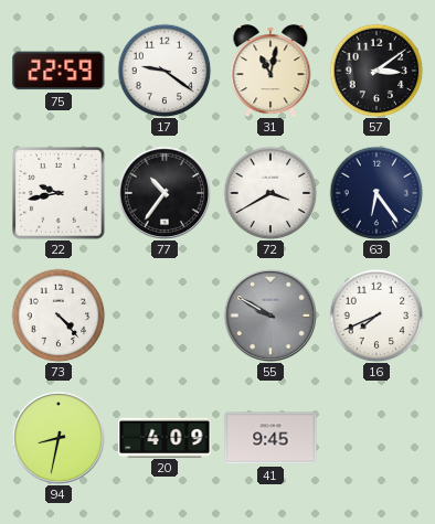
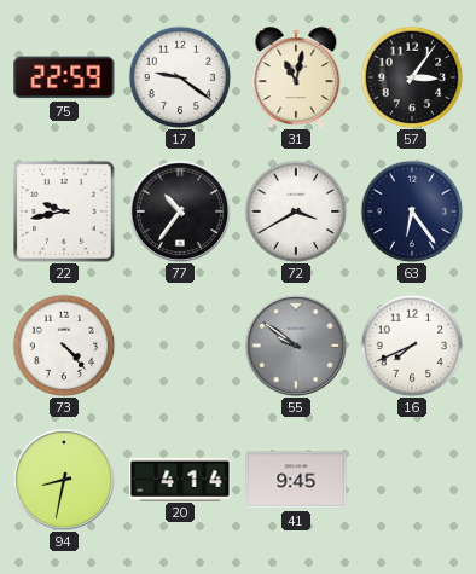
57: 3:09 -> 3:06 (412, 77)
55: 9:50 -> 9:51 (296, 346)
20: 4:09 -> 4:14 (180, 479)
